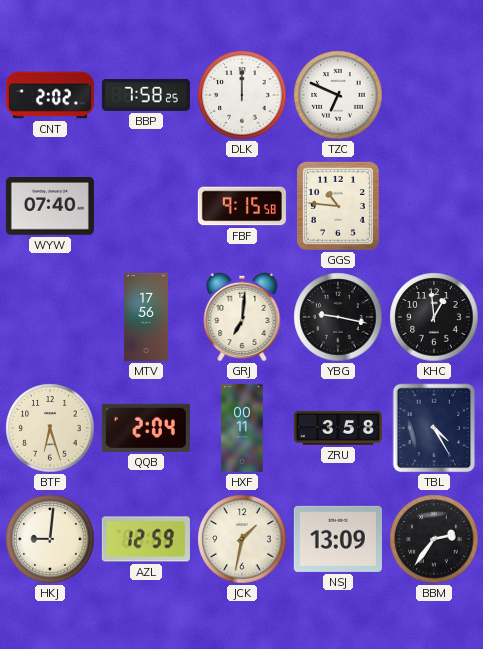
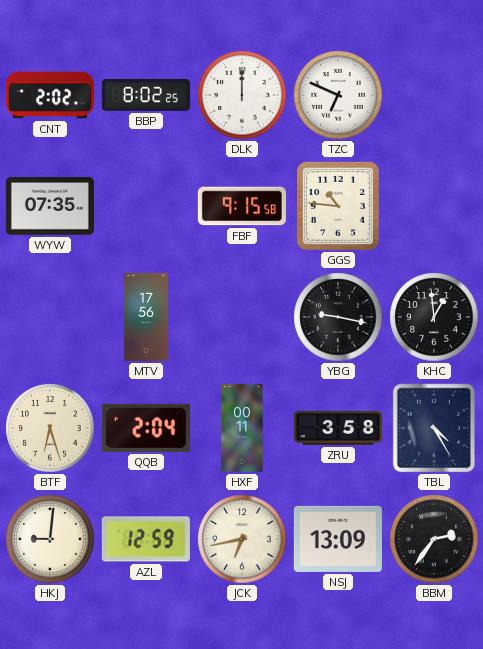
BBP: 7:58 -> 8:02 (146, 95)
WYW: 07:40 -> 07:35 (50, 207)
GRJ: 7:01 -> none (242, 317)
JCK: 1:32 -> 6:43 (242, 539)
